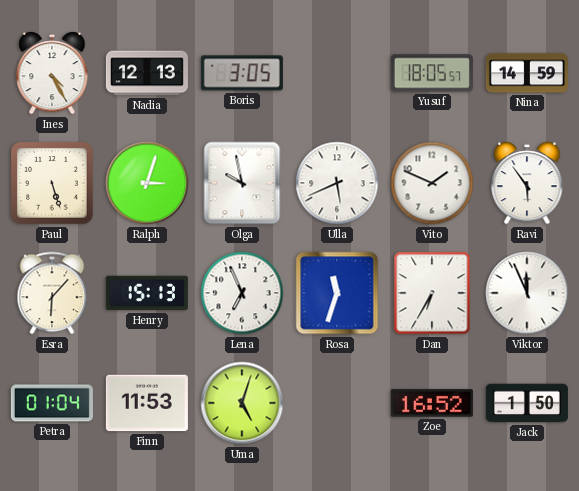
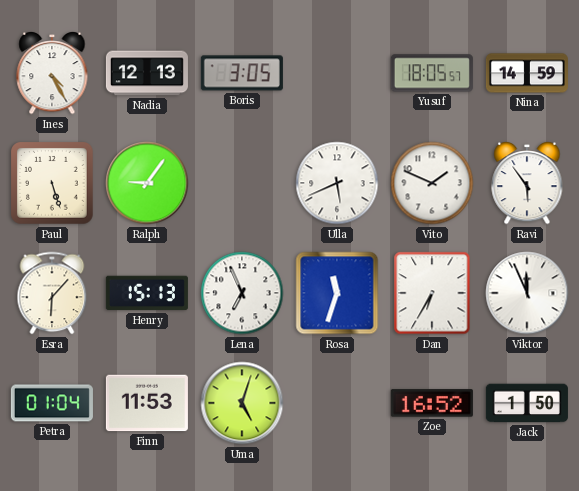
Ralph: 3:03 -> 9:06 (147, 183)
Olga: 9:58 -> none (242, 183)
